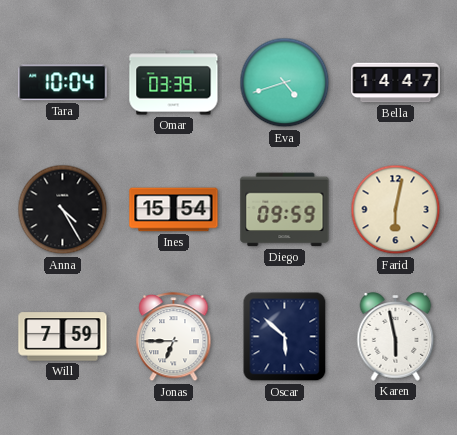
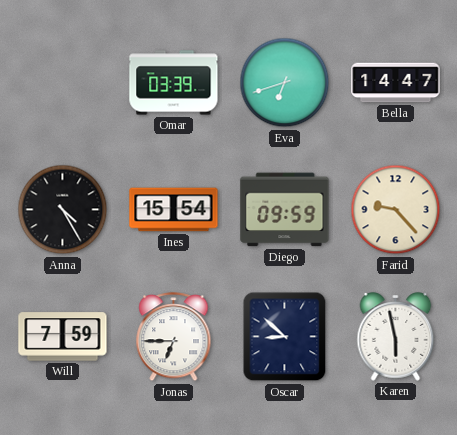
Tara: 10:04 -> none (63, 83)
Eva: 4:42 -> 6:42 (285, 83)
Farid: 6:02 -> 9:23 (396, 210)
Oscar: 5:52 -> 8:52 (285, 337)
